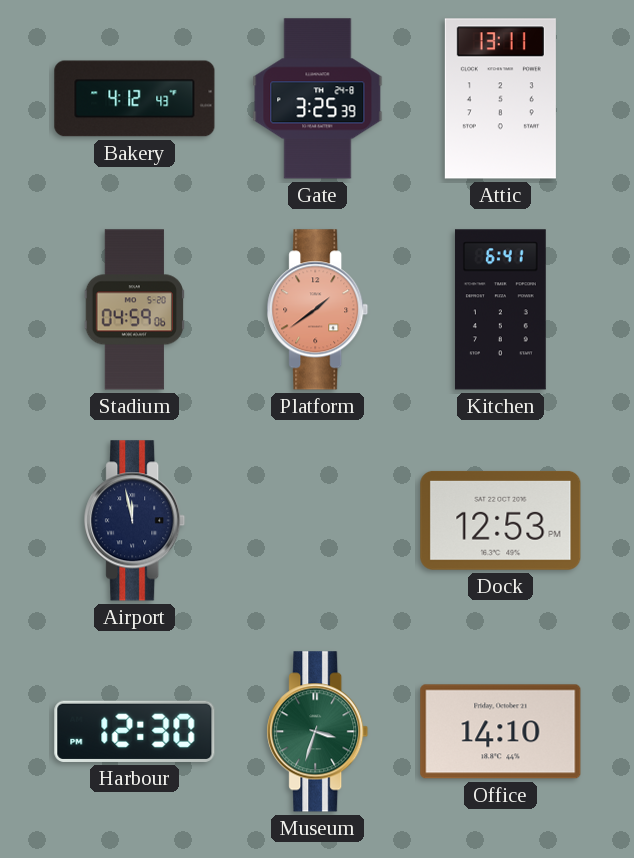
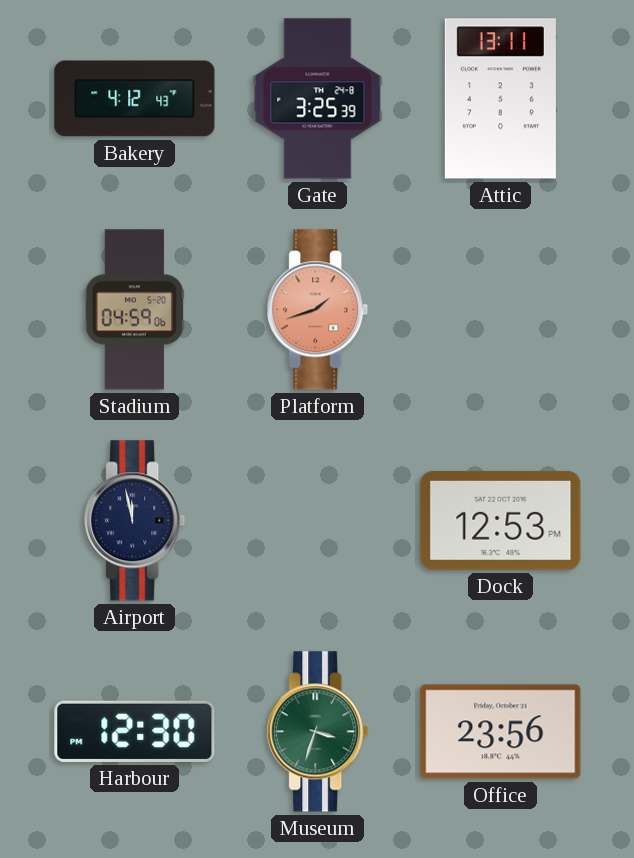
Platform: 1:39 -> 1:42 (318, 310)
Kitchen: 6:41 -> none (500, 310)
Office: 14:10 -> 23:56 (501, 732)
